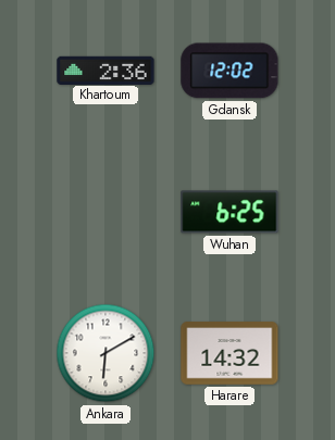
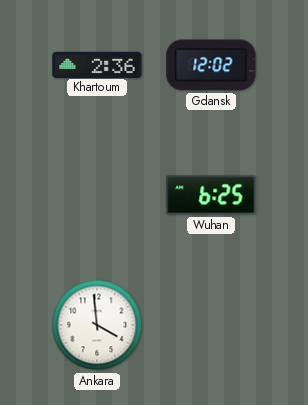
Ankara: 6:10 -> 3:59 (97, 325)
Harare: 14:32 -> none (229, 353)
